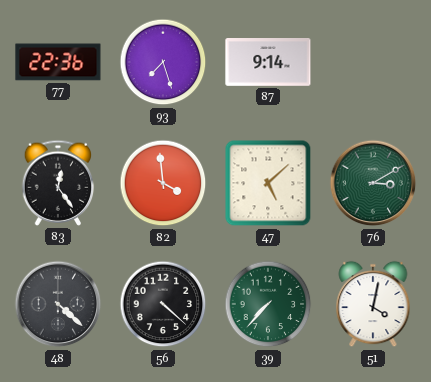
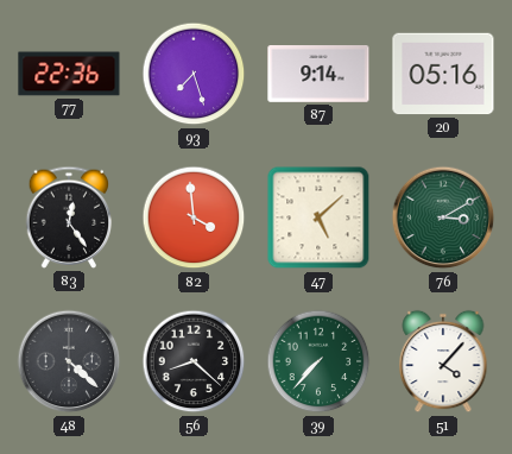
20: none -> 05:16 (443, 74)
56: 4:22 -> 8:22 (194, 361)
51: 4:02 -> 4:07 (443, 361)
